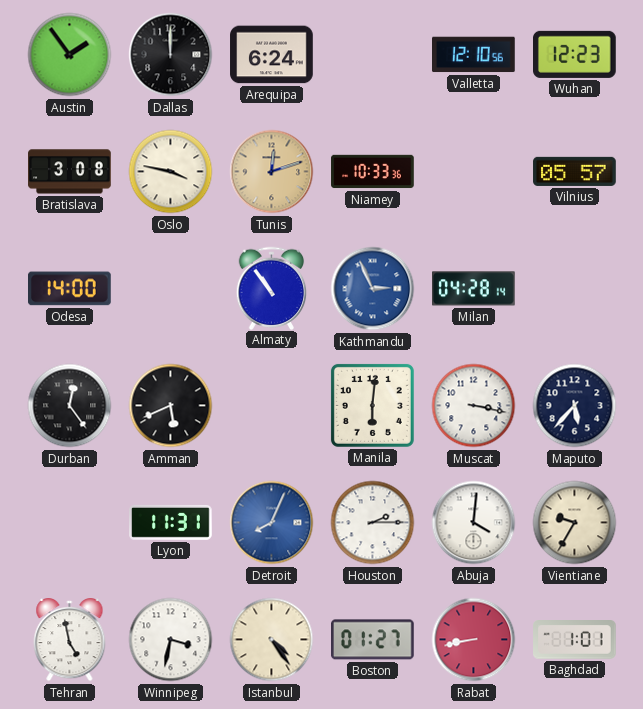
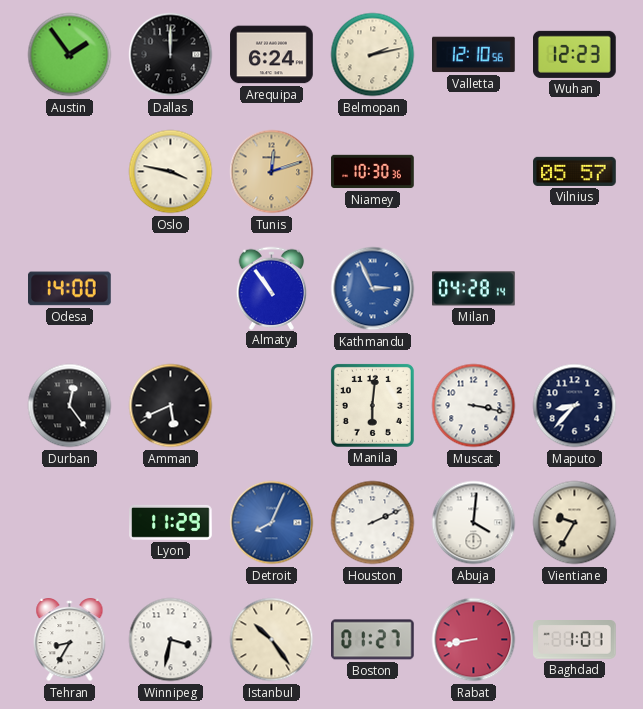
Belmopan: none -> 2:13 (373, 55)
Bratislava: 3:08 -> none (70, 172)
Niamey: 10:33 -> 10:30 (373, 172)
Maputo: 5:37 -> 8:37 (575, 406)
Lyon: 11:31 -> 11:29 (171, 522)
Houston: 2:15 -> 2:11 (373, 523)
Tehran: 4:58 -> 8:35 (70, 640)
Istanbul: 4:24 -> 10:24 (272, 640)
